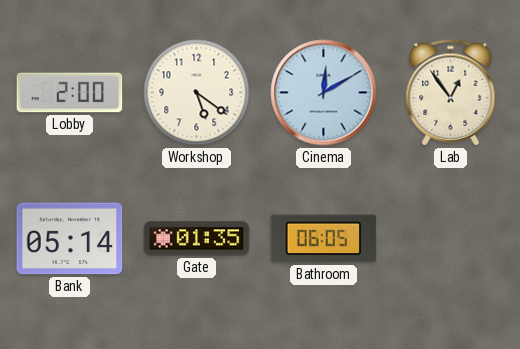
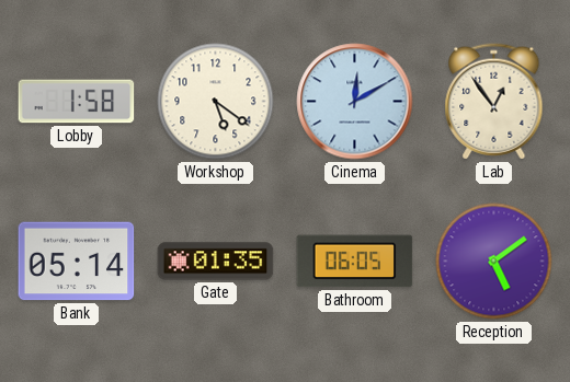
Lobby: 2:00 -> 1:58 (77, 102)
Reception: none -> 5:09 (494, 262)
